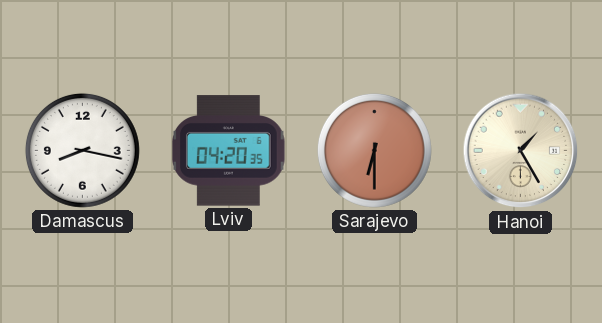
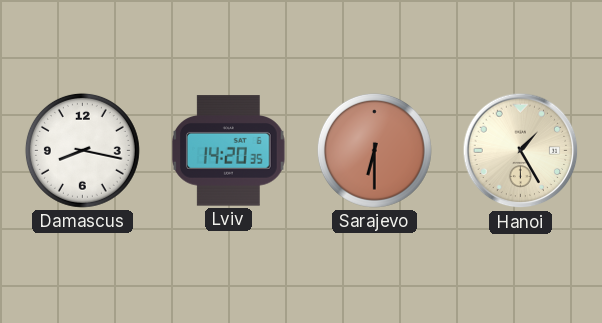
Lviv: 04:20 -> 14:20 (229, 151)
